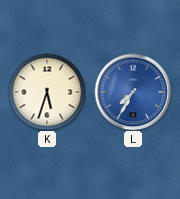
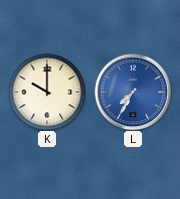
K: 5:33 -> 10:00 (47, 92)
